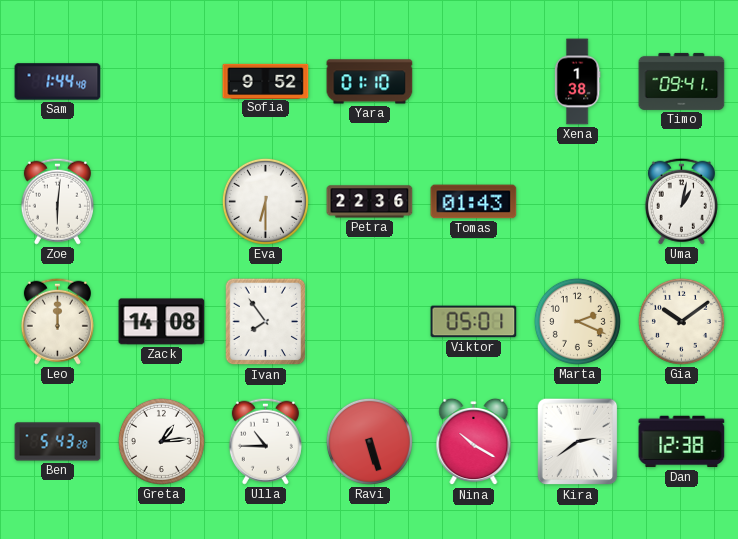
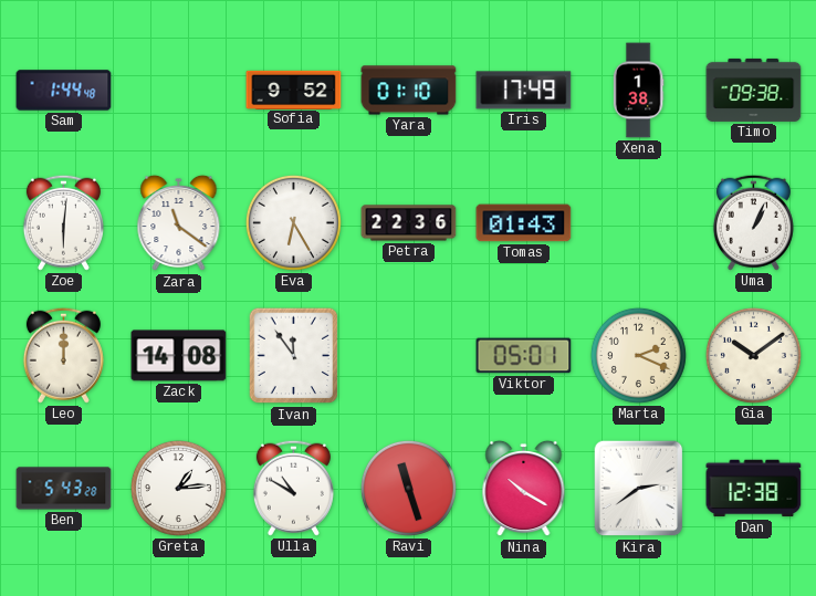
Iris: none -> 17:49 (524, 91)
Timo: 09:41 -> 09:38 (754, 90)
Zara: none -> 11:21 (179, 223)
Eva: 6:30 -> 6:25 (293, 222)
Uma: 1:02 -> 1:04 (753, 222)
Ivan: 7:54 -> 11:54 (294, 356)
Ulla: 10:45 -> 10:50 (293, 488)
Ravi: 5:27 -> 11:27 (408, 488)
